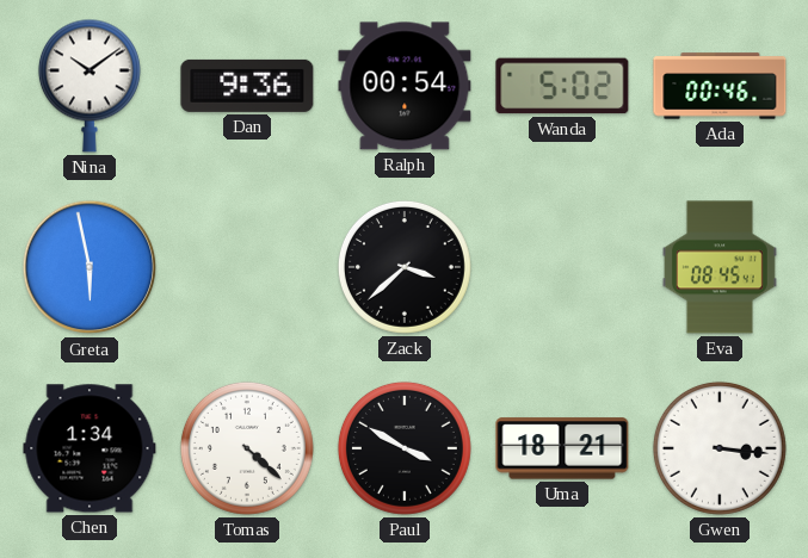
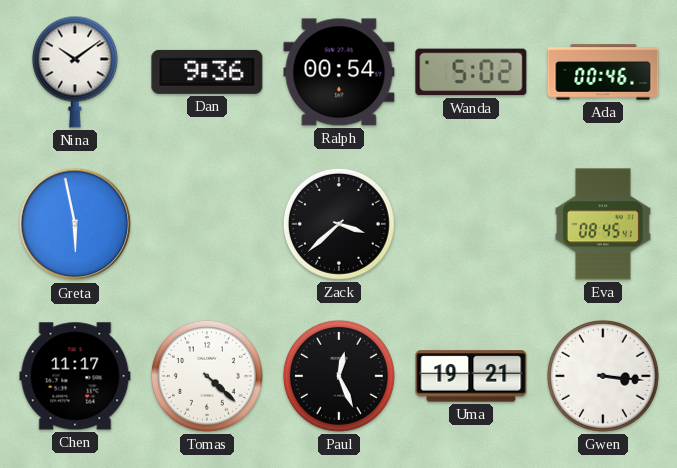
Chen: 1:34 -> 11:17 (75, 376)
Paul: 3:50 -> 12:26 (339, 376)
Uma: 18:21 -> 19:21 (471, 376)
